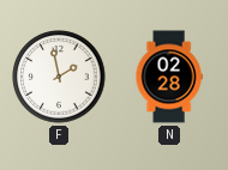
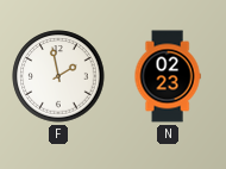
N: 02:28 -> 02:23 (168, 76)
